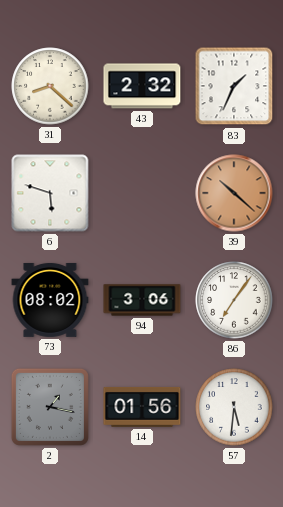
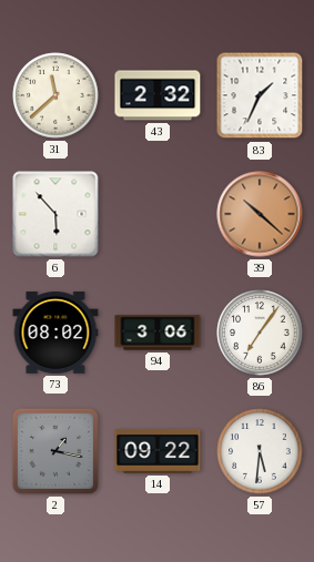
31: 8:22 -> 11:38 (55, 95)
6: 5:48 -> 5:53 (55, 214)
14: 01:56 -> 09:22 (158, 451)
